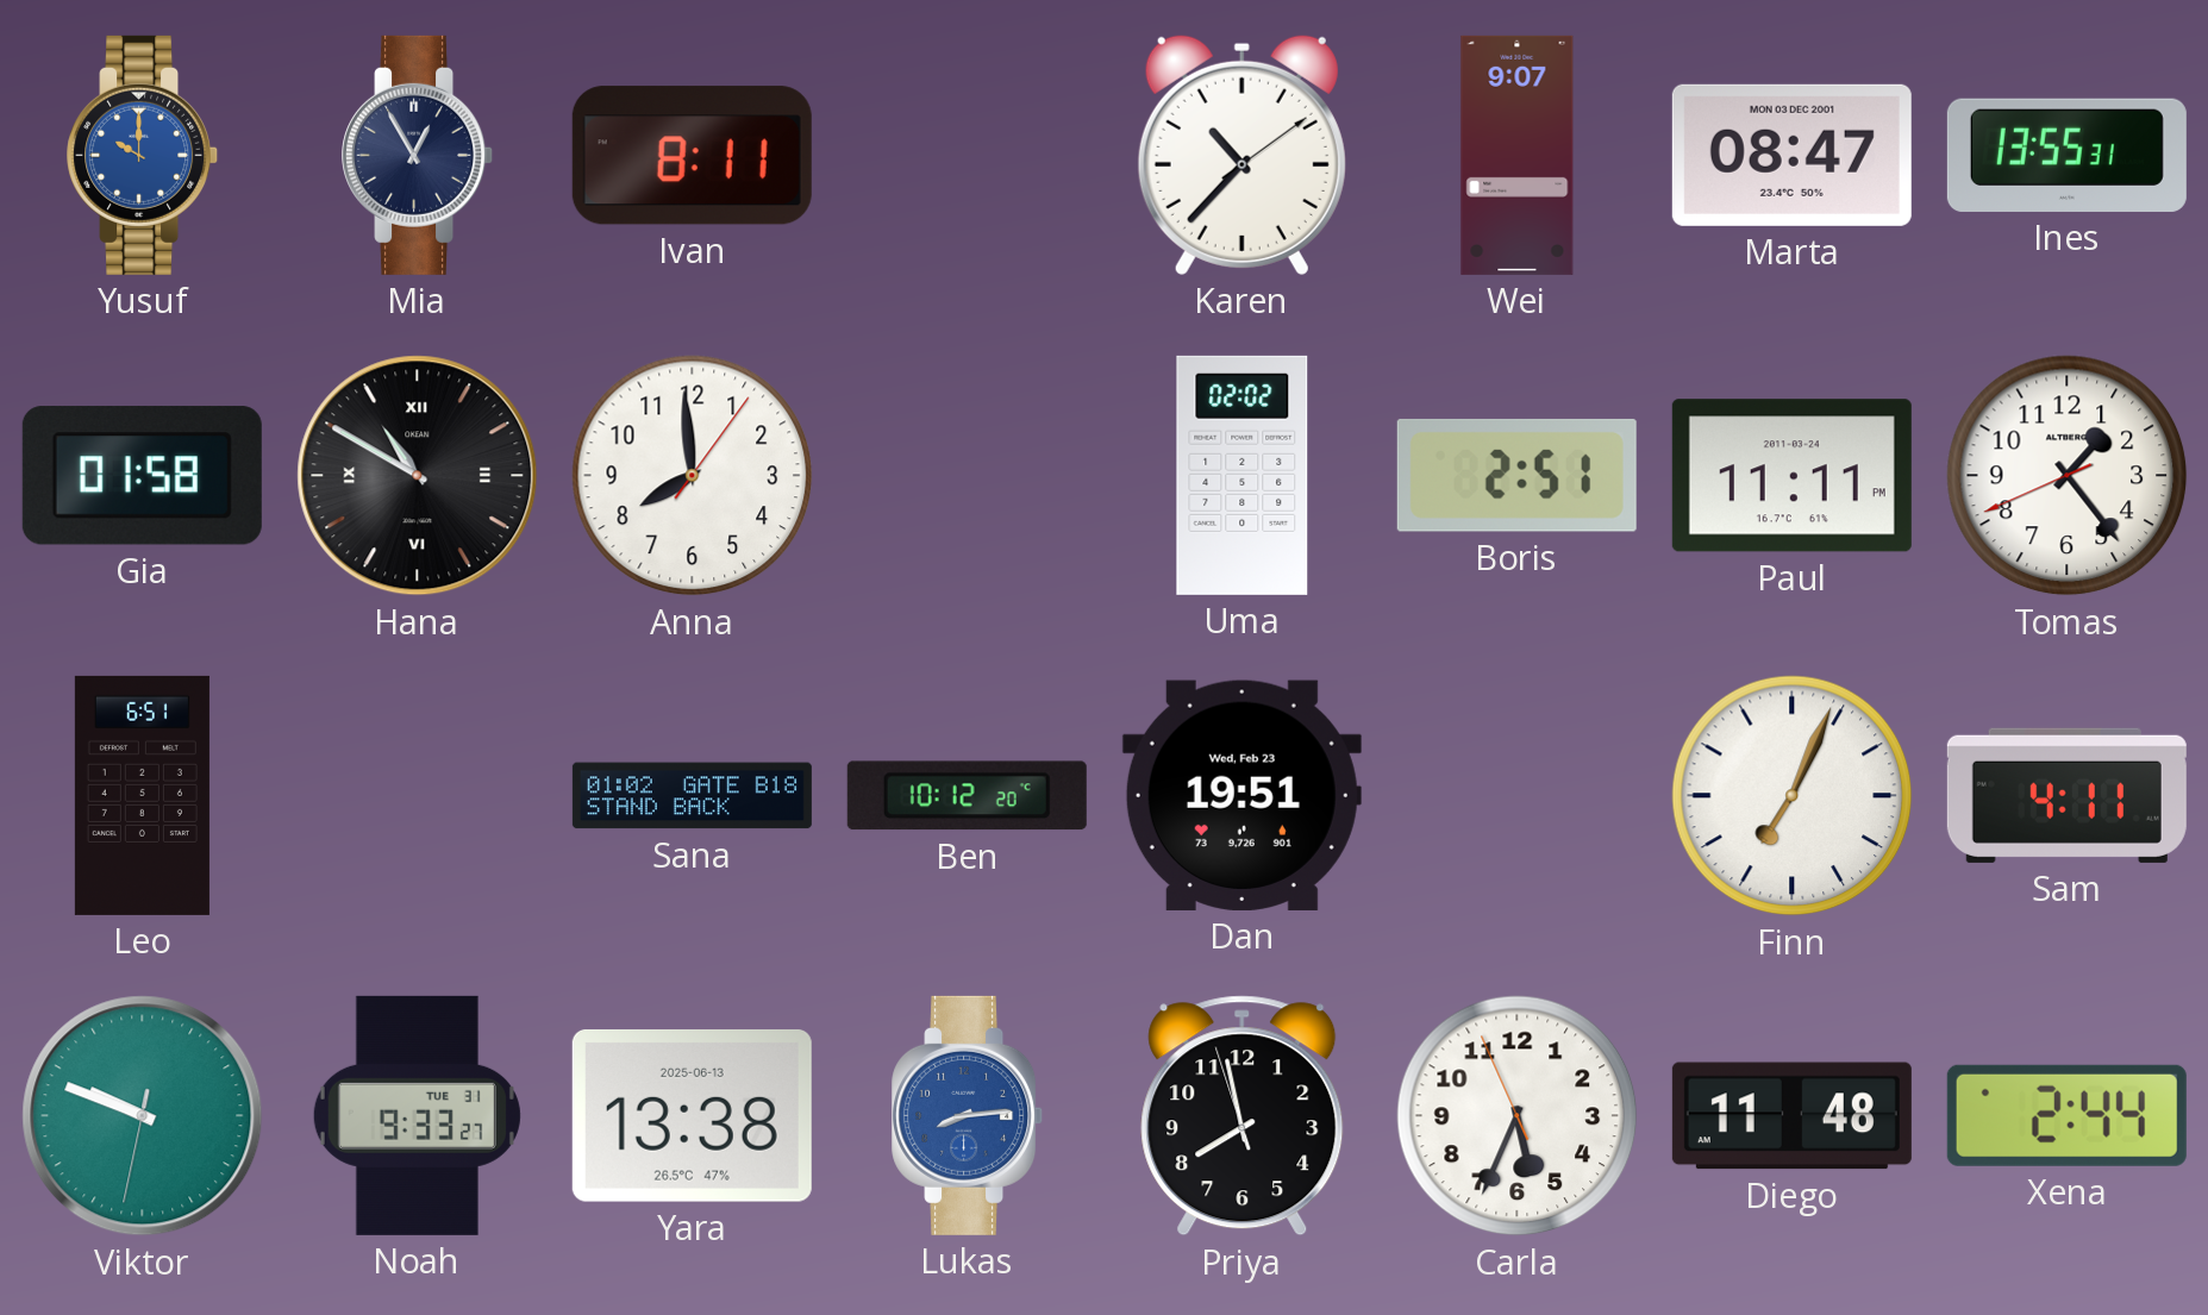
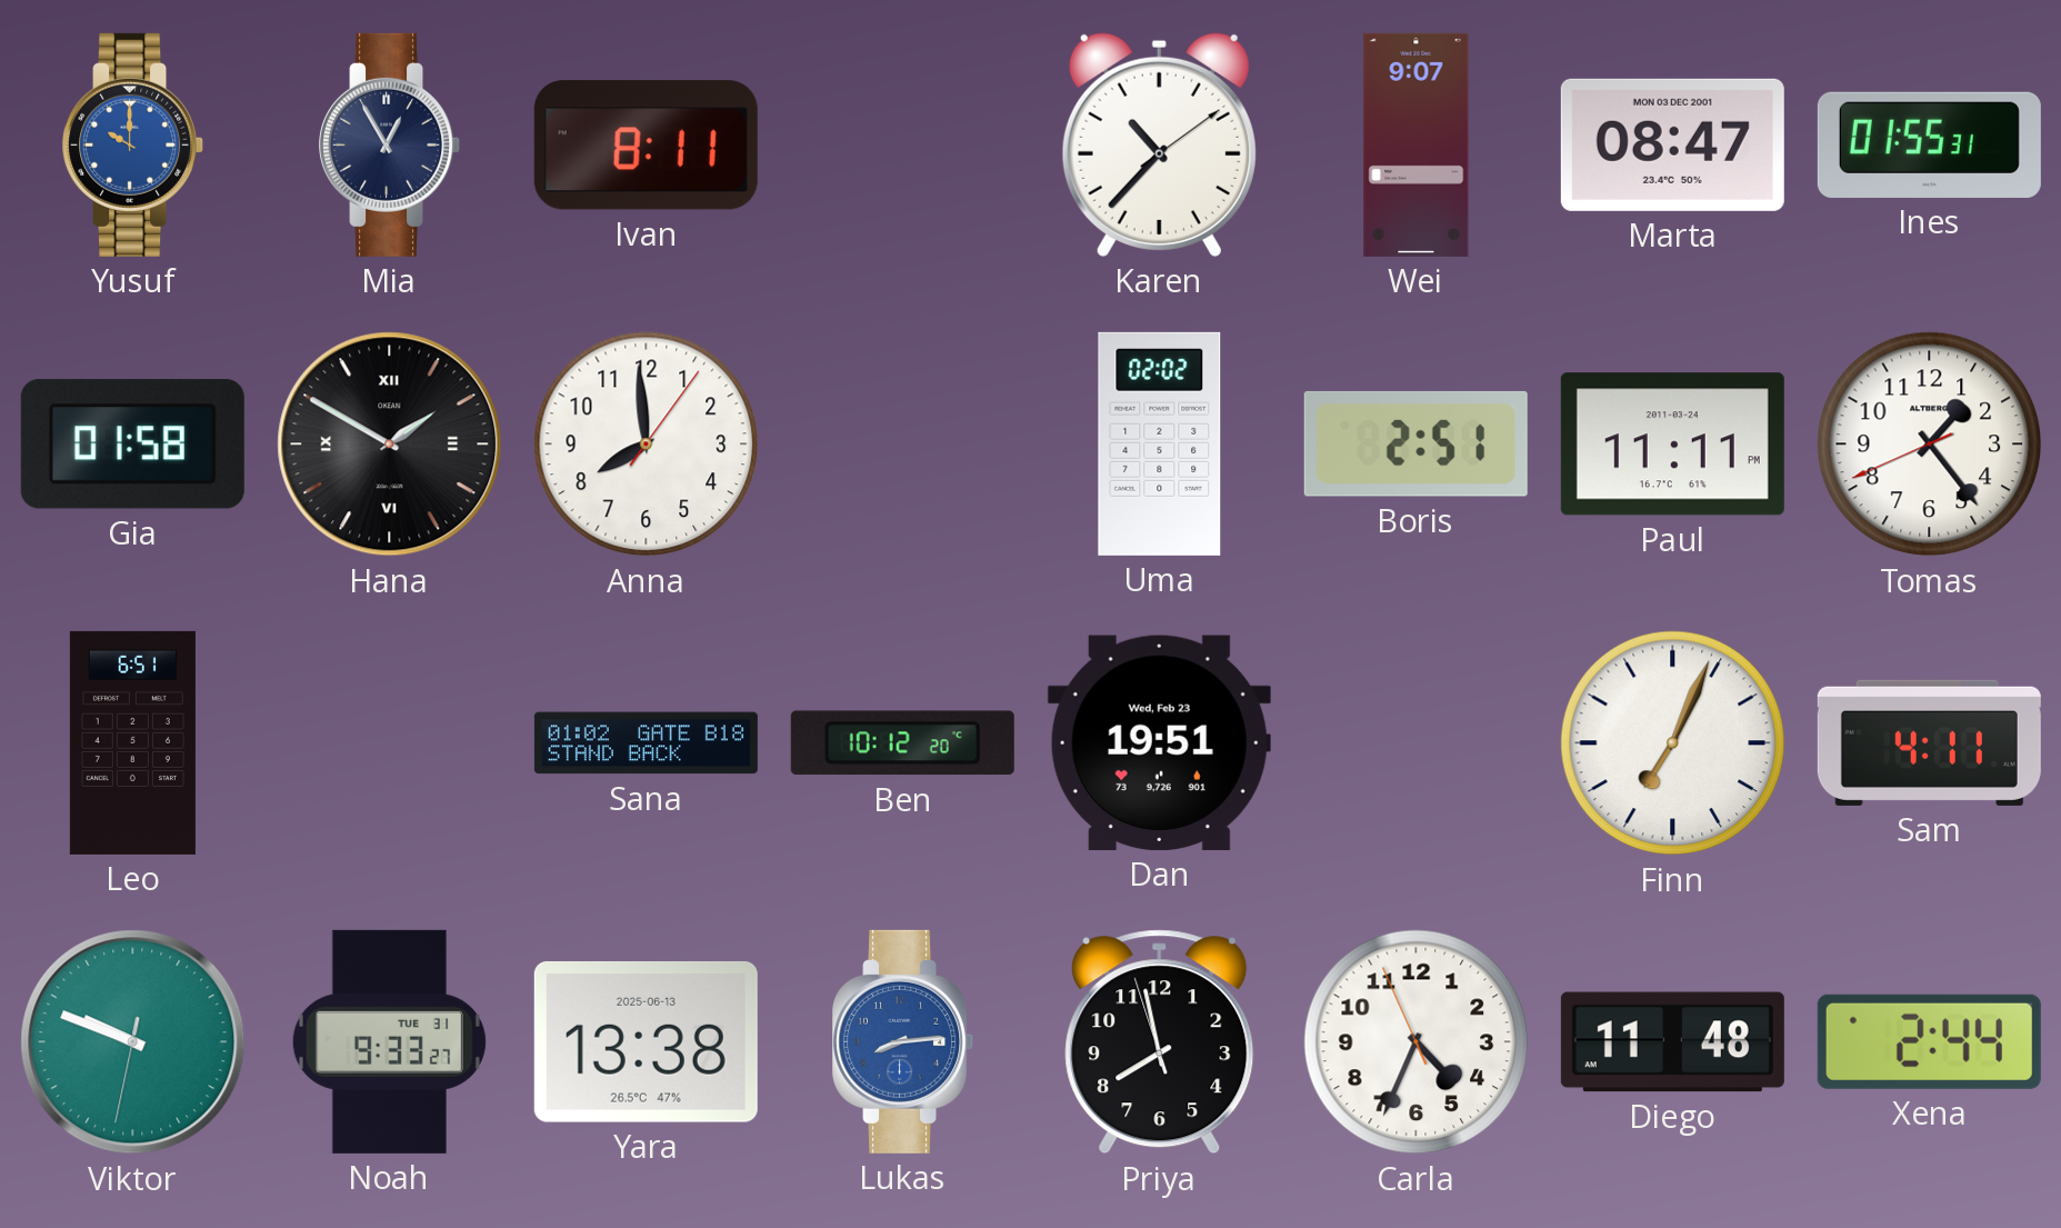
Ines: 13:55 -> 01:55 (1929, 144)
Hana: 10:50 -> 1:50 (390, 445)
Carla: 5:33 -> 4:33 (1417, 1042)
